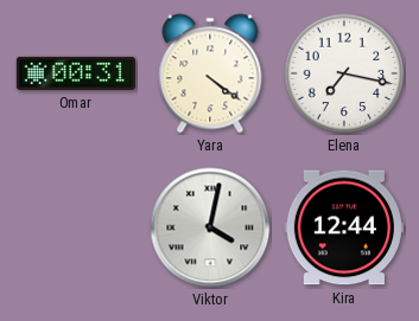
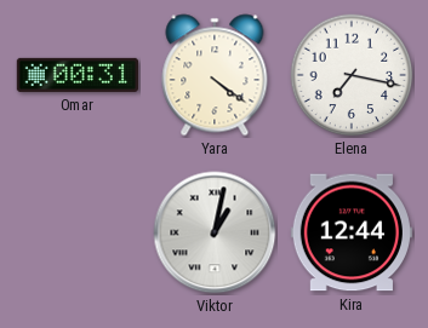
Viktor: 4:02 -> 1:02 (215, 232)
